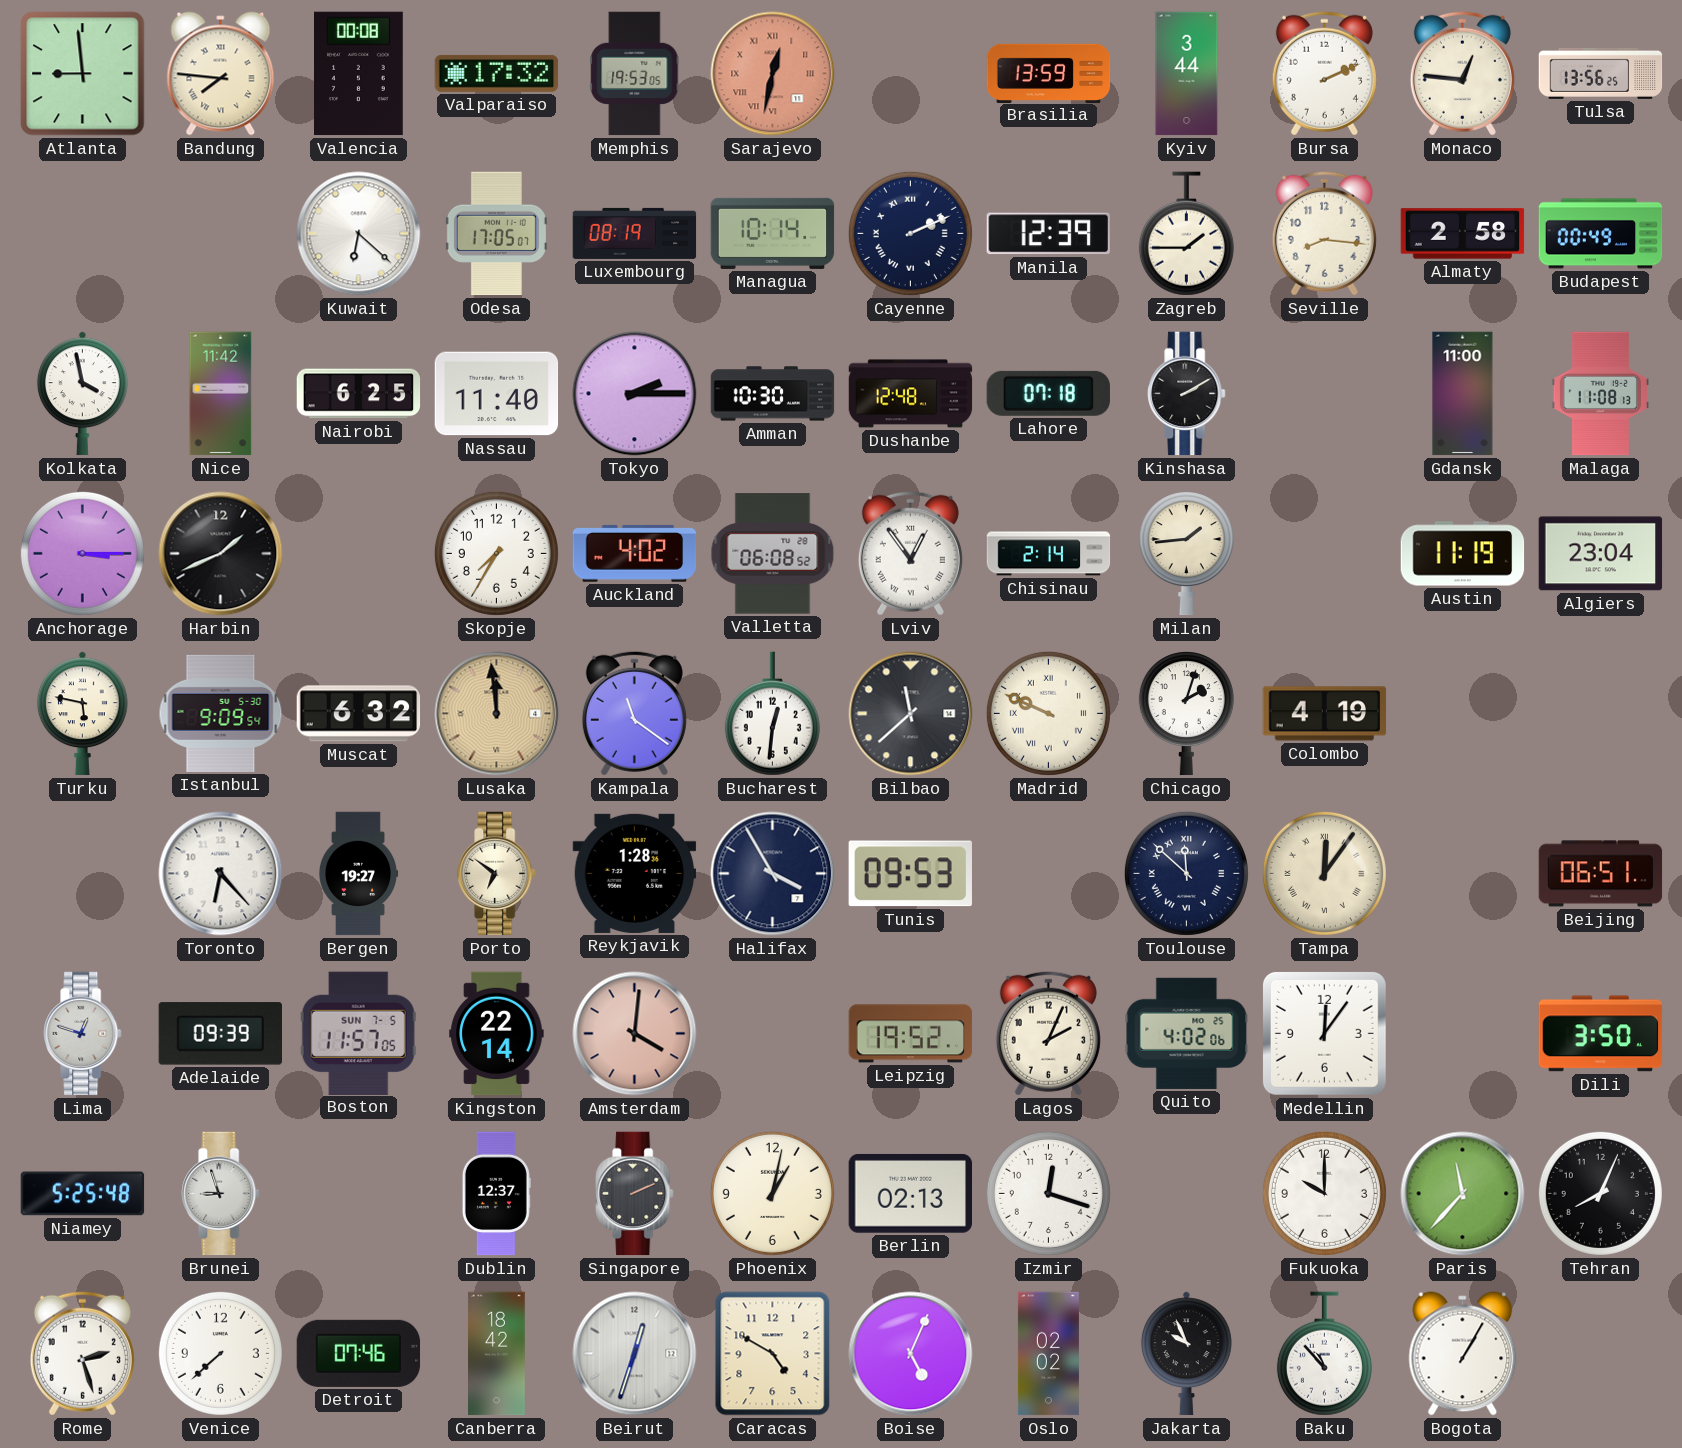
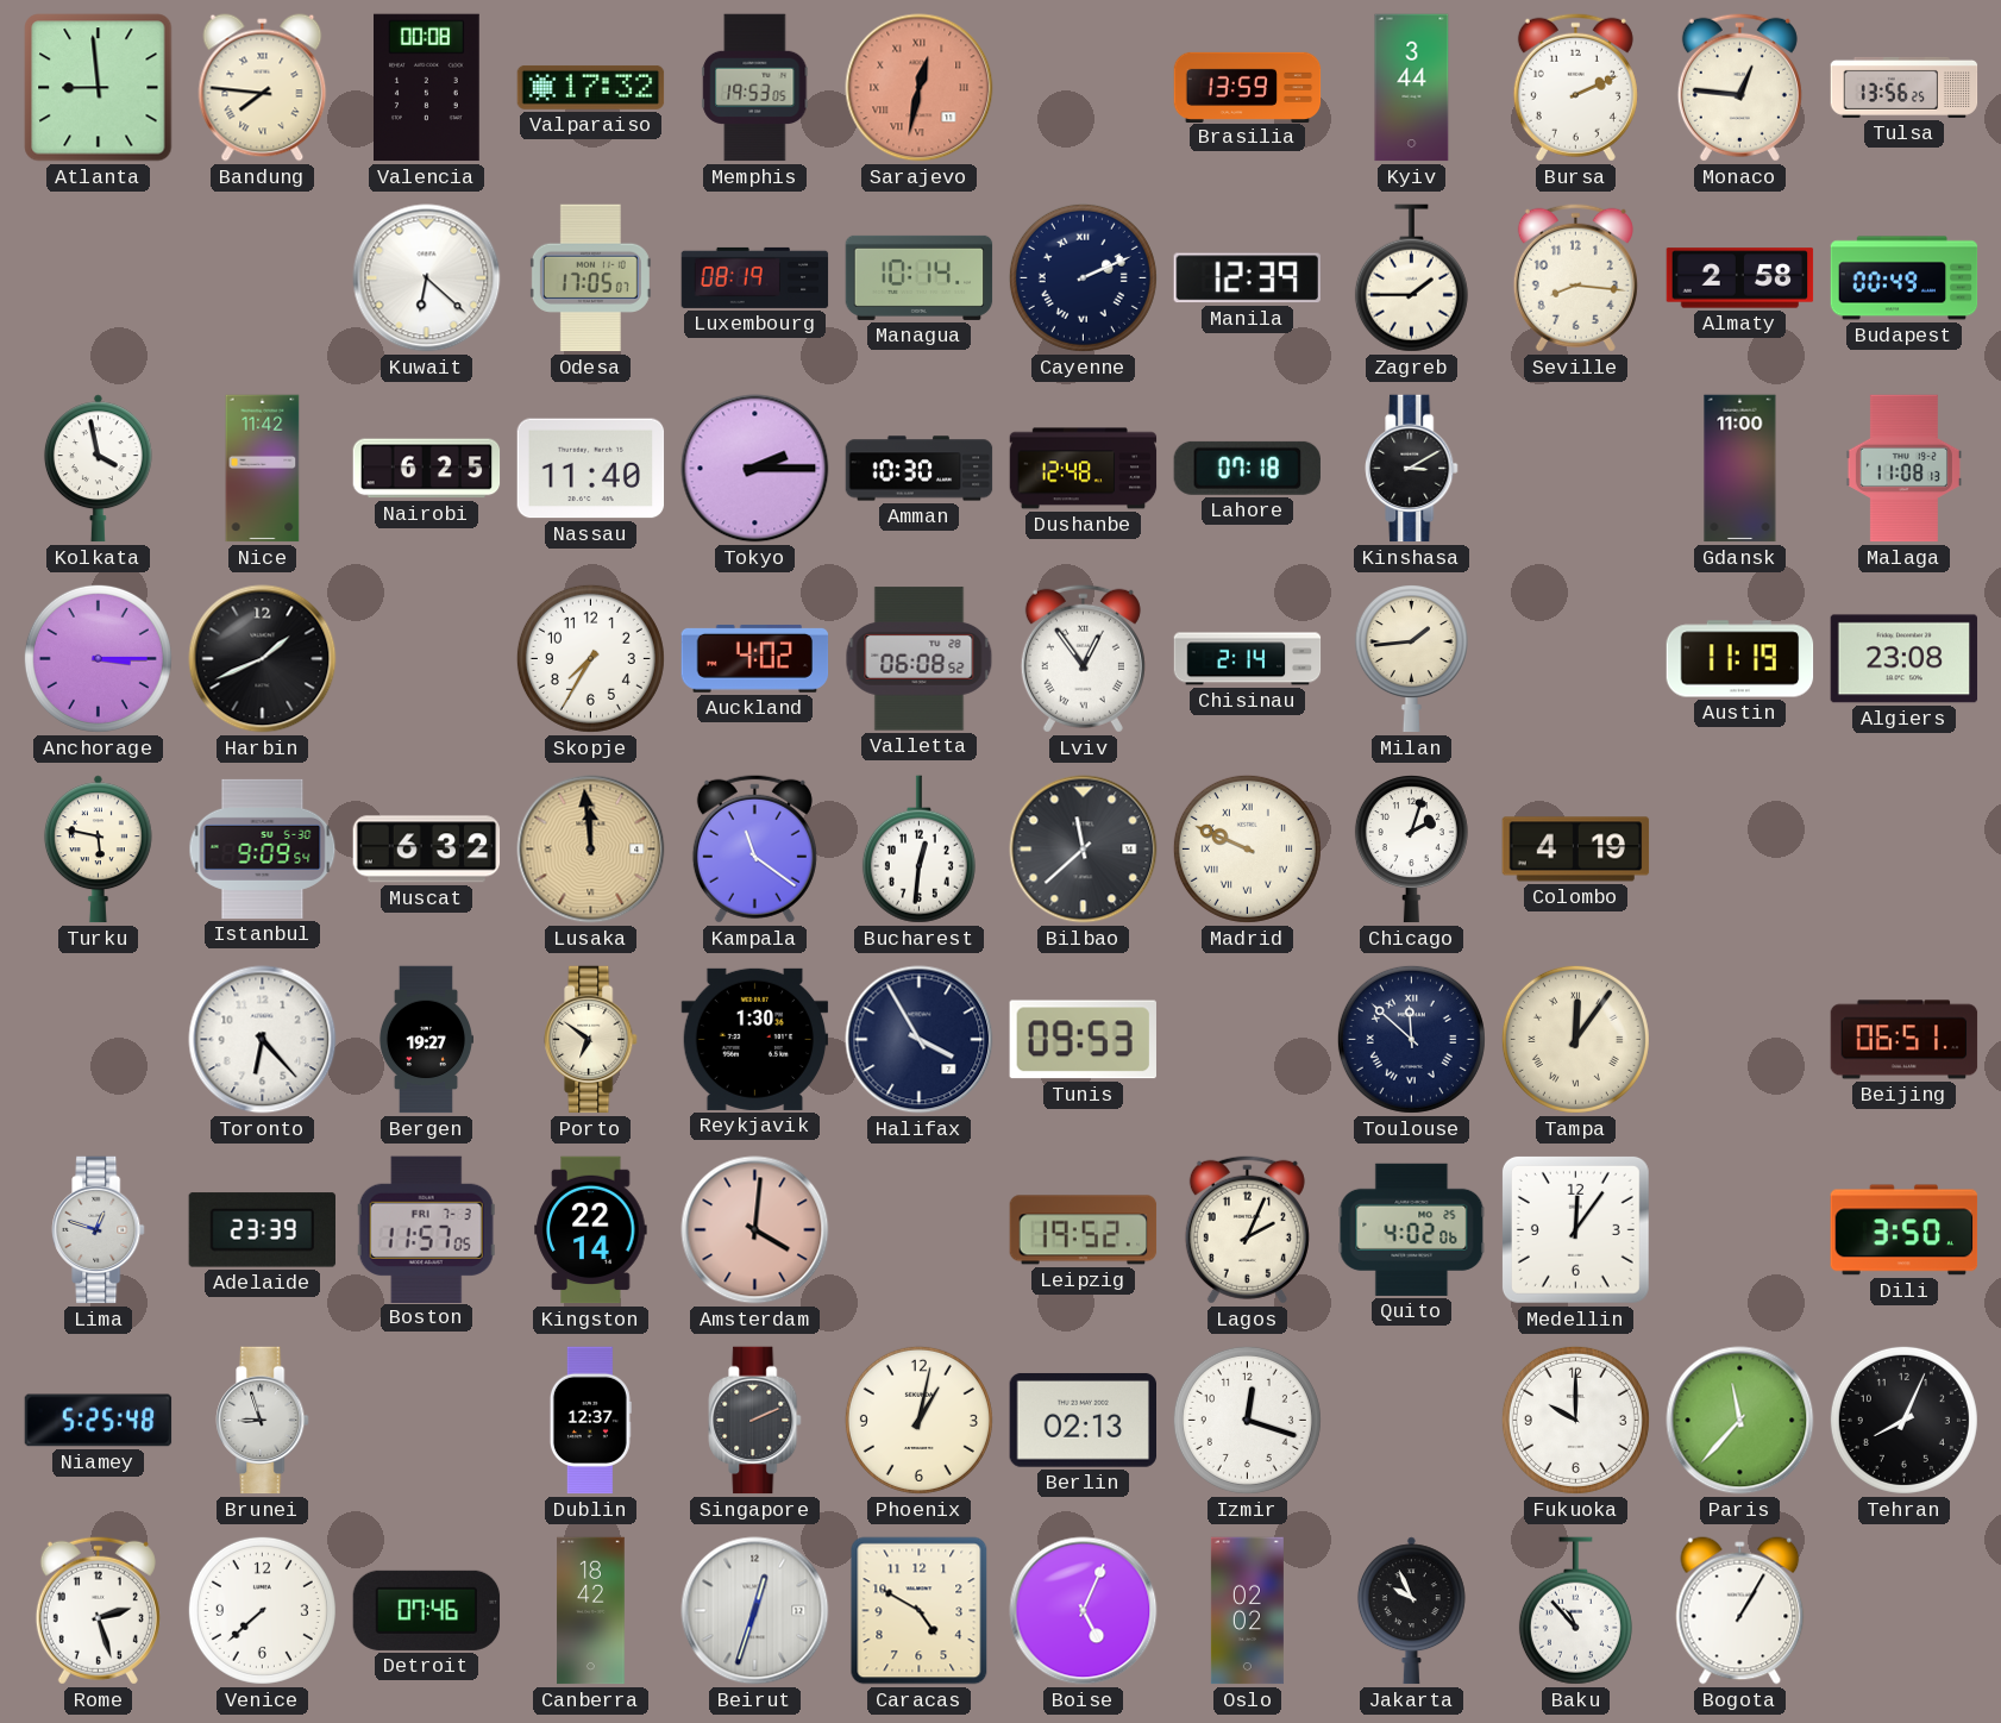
Kinshasa: 2:10 -> 3:10 (1412, 469)
Algiers: 23:04 -> 23:08 (1905, 659)
Reykjavik: 1:28 -> 1:30 (755, 1039)
Adelaide: 09:39 -> 23:39 (262, 1230)
Boston date: SUN 7-5 -> FRI 7-3 (426, 1229)
